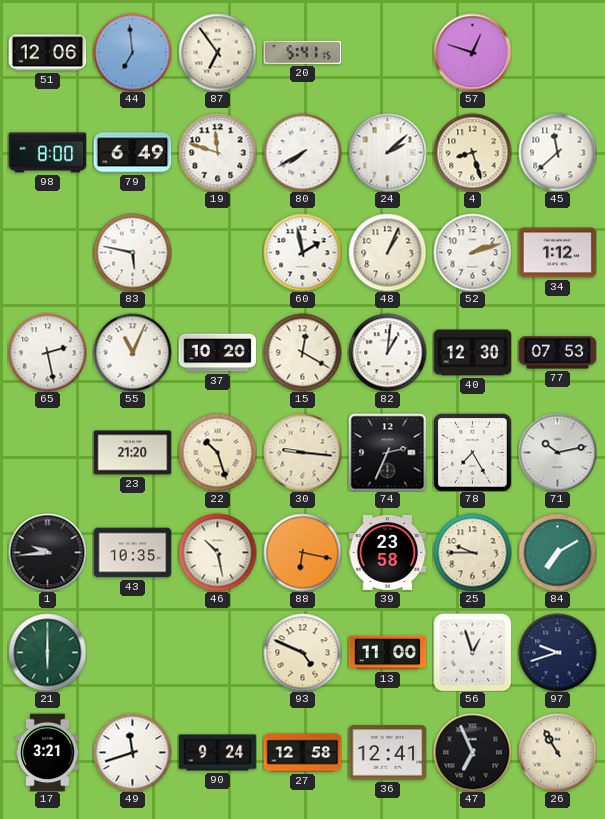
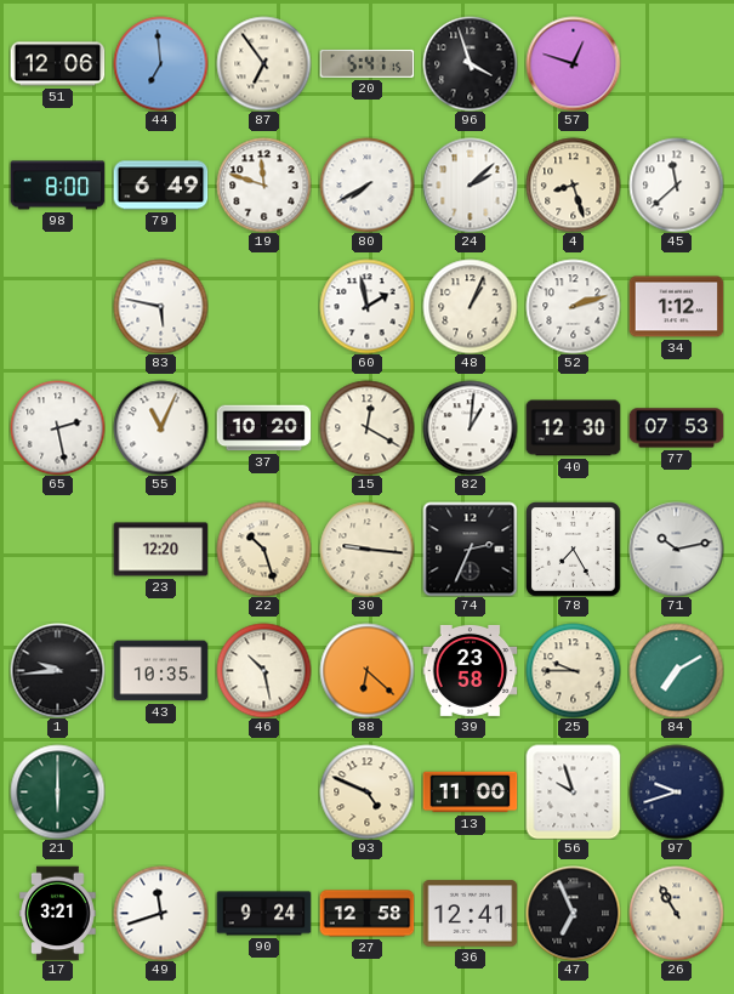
96: none -> 3:57 (470, 63)
23: 21:20 -> 12:20 (160, 550)
88: 6:17 -> 6:22 (366, 670)
56: 12:57 -> 9:57 (573, 791)
